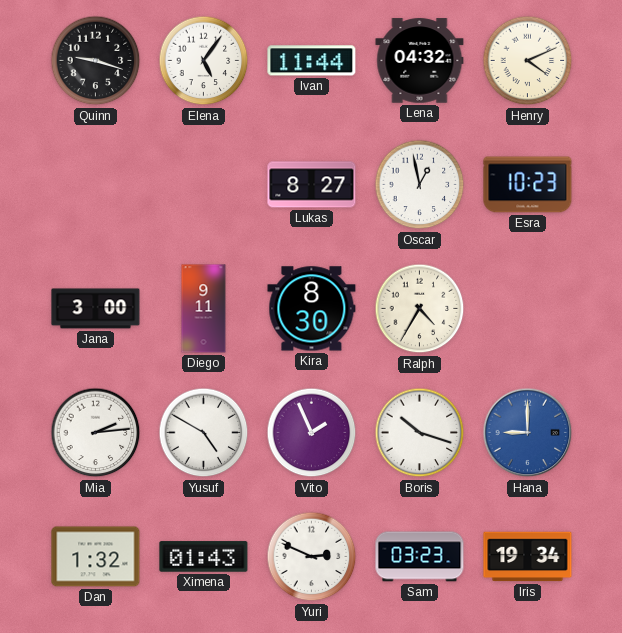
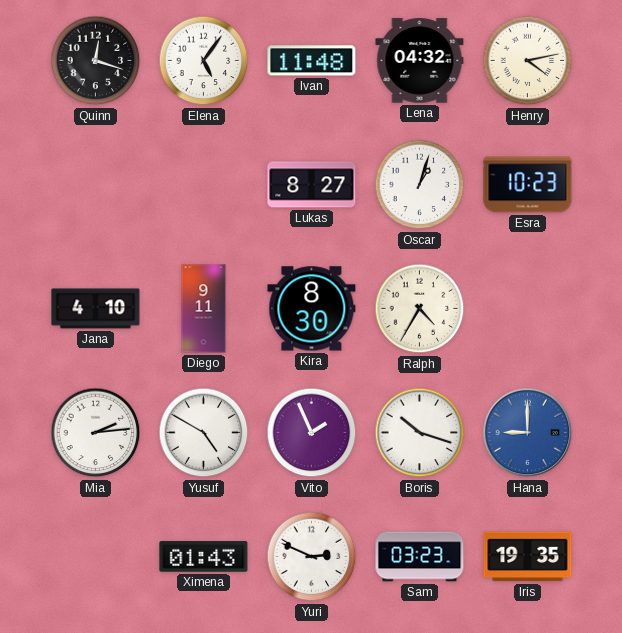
Quinn: 9:18 -> 12:18 (96, 61)
Ivan: 11:44 -> 11:48 (312, 61)
Henry: 4:11 -> 4:13 (528, 61)
Oscar: 12:58 -> 1:03 (420, 185)
Jana: 3:00 -> 4:10 (96, 309)
Dan: 1:32 -> none (96, 557)
Iris: 19:34 -> 19:35 (528, 557)
